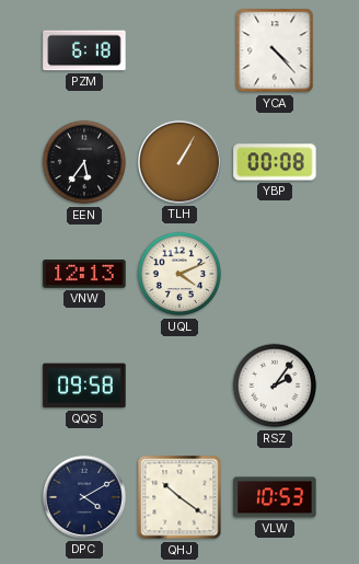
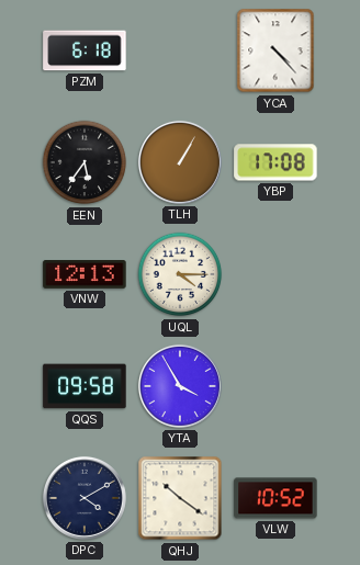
YBP: 00:08 -> 17:08 (275, 162)
UQL: 4:11 -> 4:15 (180, 274)
YTA: none -> 3:55 (180, 386)
RSZ: 2:06 -> none (275, 385)
VLW: 10:53 -> 10:52 (275, 498)
